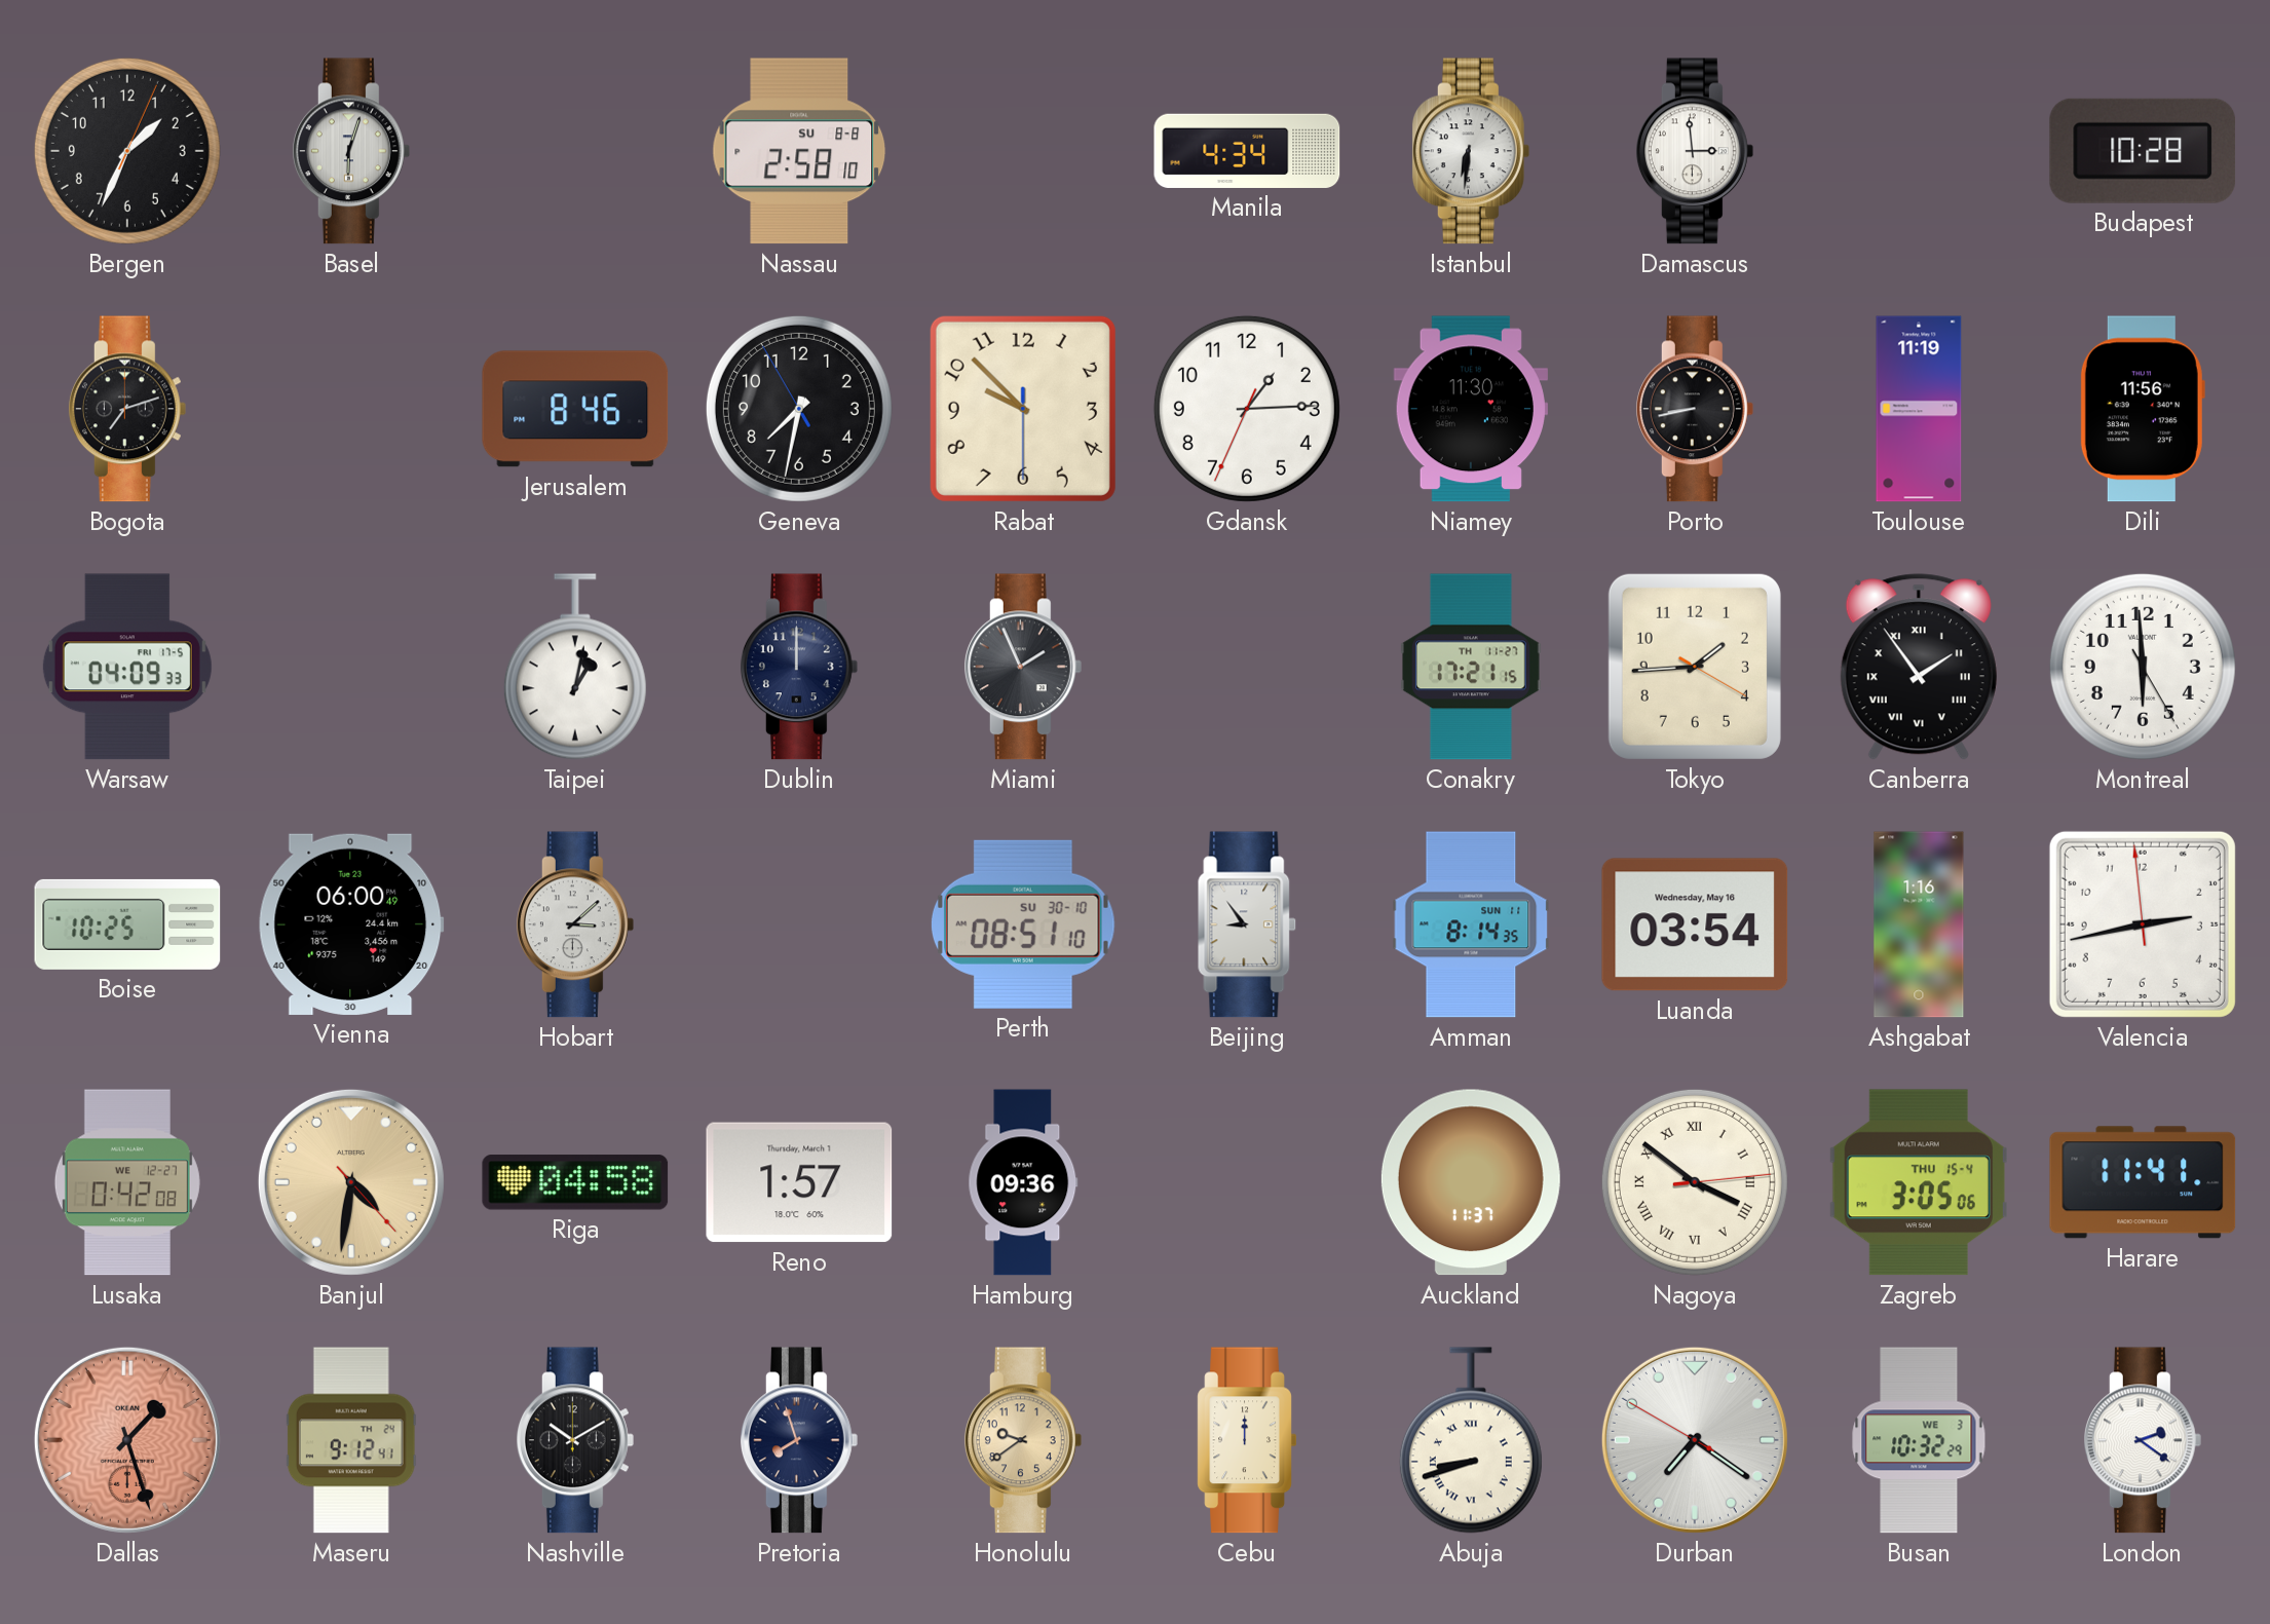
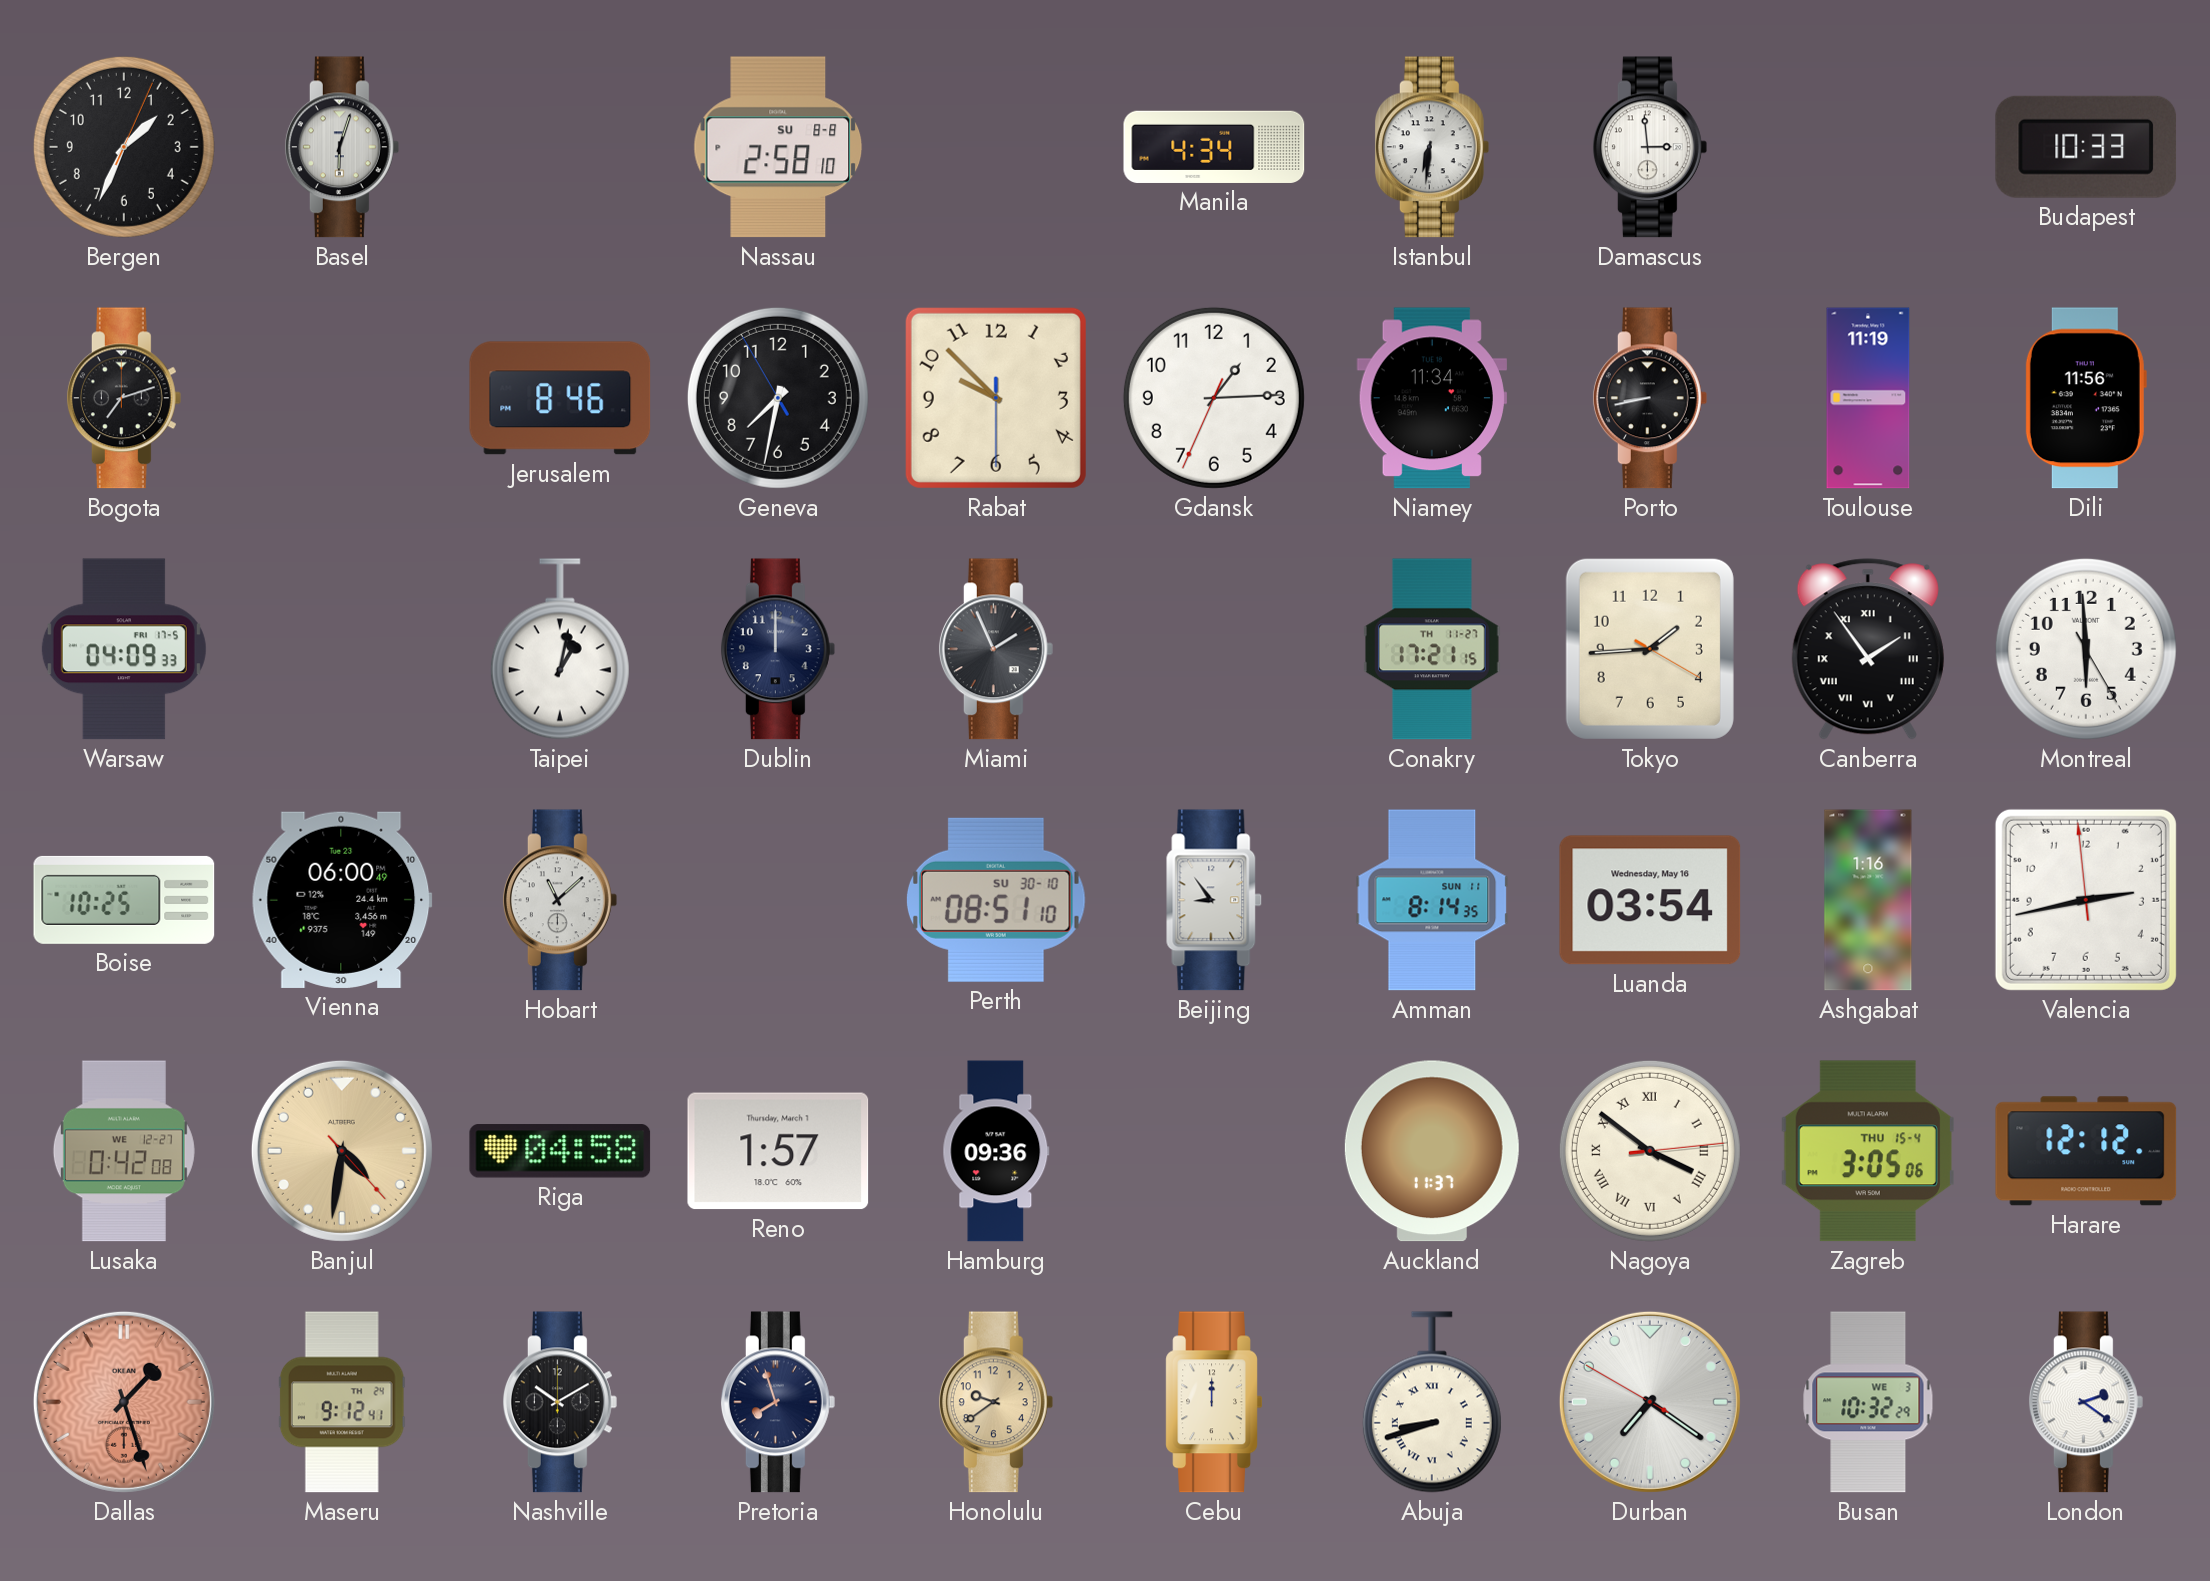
Budapest: 10:28 -> 10:33 (2086, 147)
Niamey: 11:30 -> 11:34 (1432, 398)
Hobart: 3:08 -> 11:08 (560, 900)
Harare: 11:41 -> 12:12 (2086, 1151)
